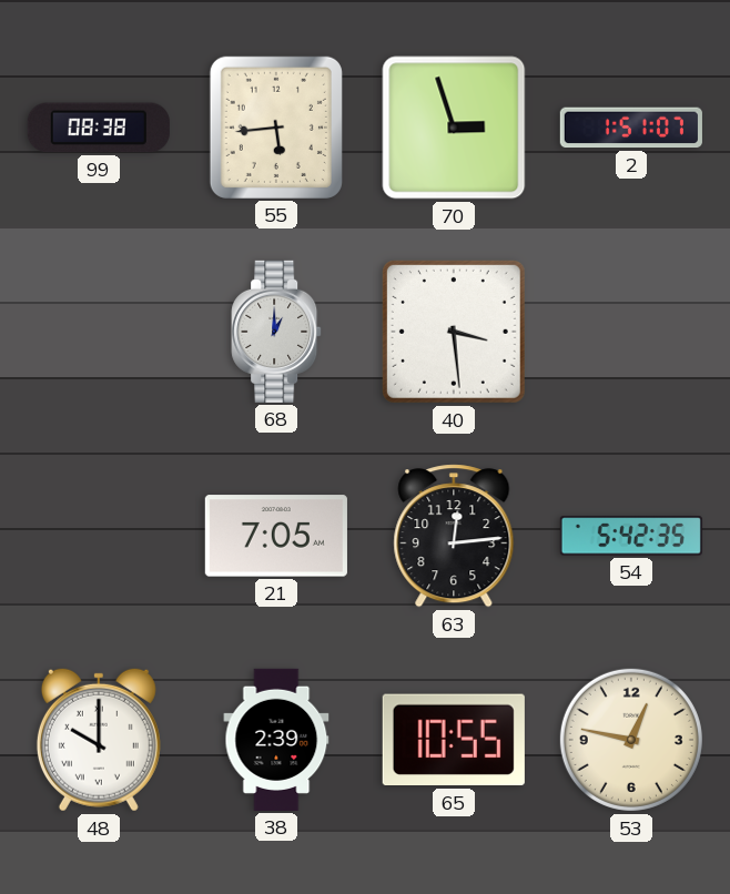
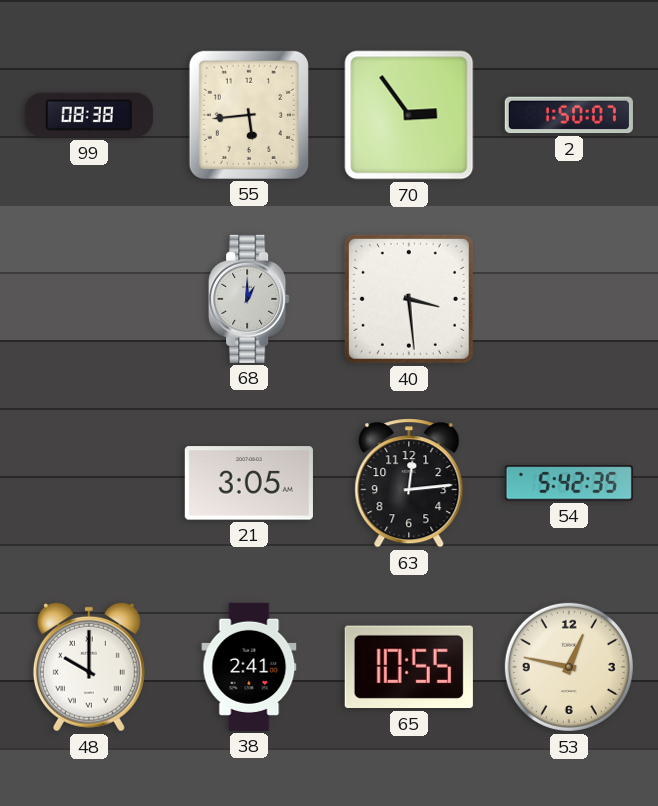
70: 2:57 -> 2:54 (409, 115)
2: 1:51 -> 1:50 (569, 115)
21: 7:05 -> 3:05 (249, 483)
38: 2:39 -> 2:41 (249, 667)
